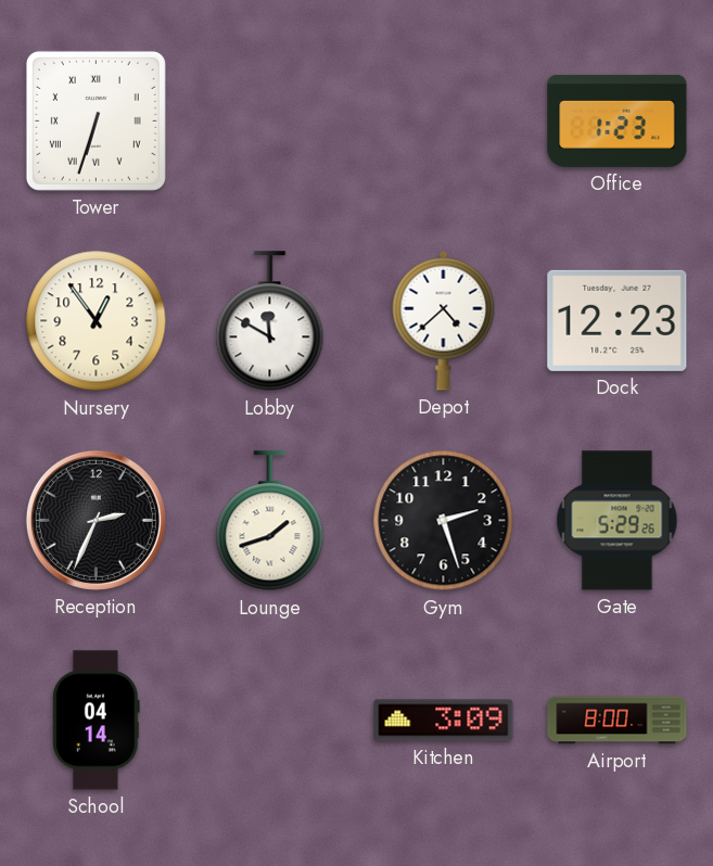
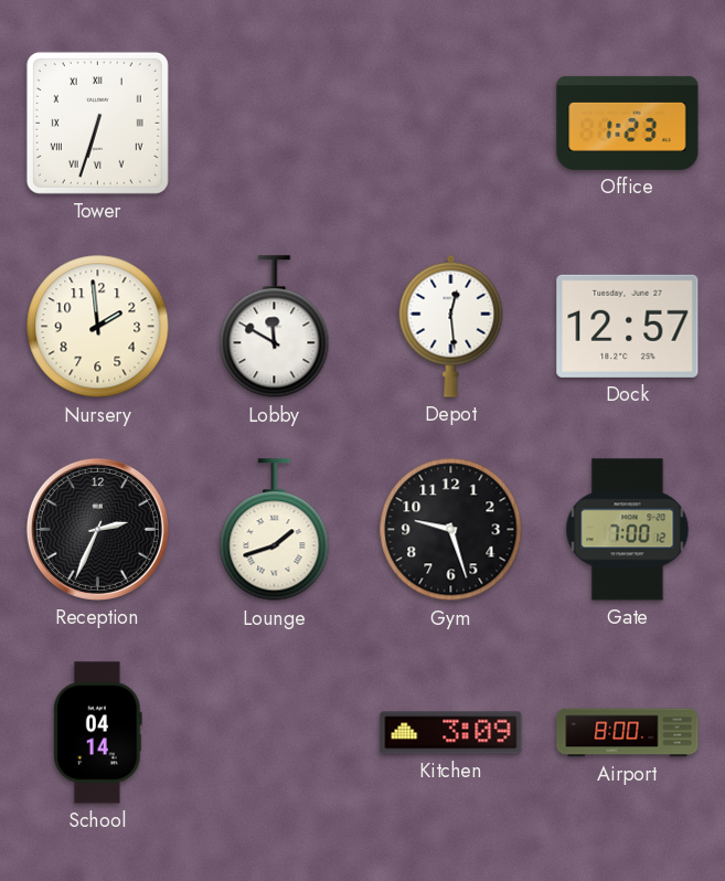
Nursery: 12:54 -> 1:59 (98, 327)
Depot: 4:38 -> 12:29 (451, 326)
Dock: 12:23 -> 12:57 (628, 326)
Gym: 2:27 -> 9:27 (451, 530)
Gate: 5:29 -> 7:00 (628, 530)
